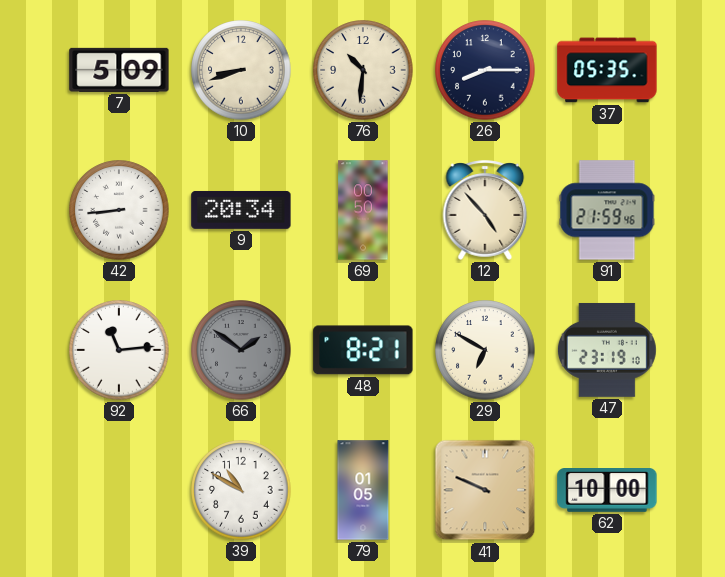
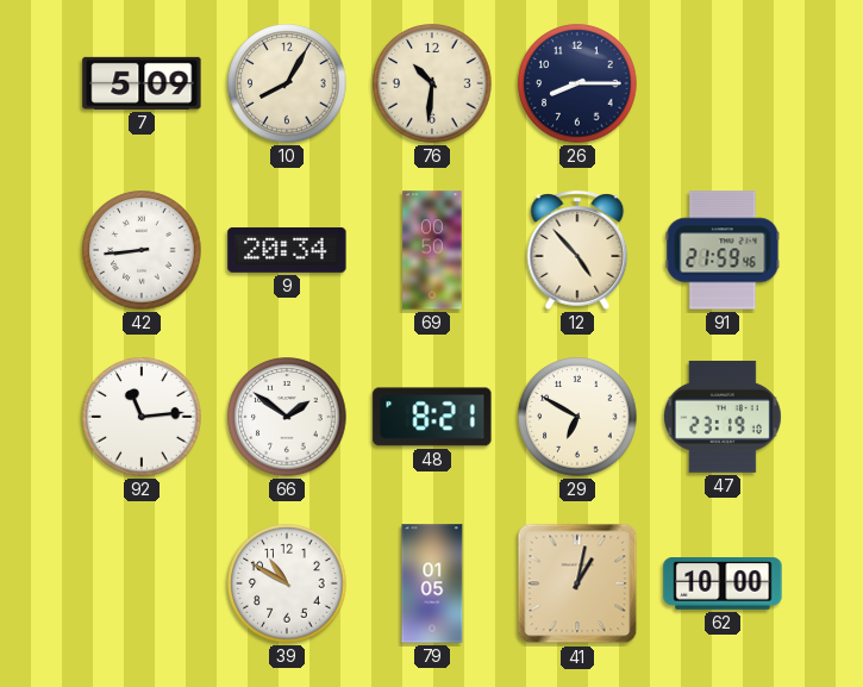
10: 8:42 -> 8:05 (287, 83)
37: 05:35 -> none (607, 70)
66 dial: grey -> white (287, 417)
41: 9:49 -> 1:02 (577, 583)
